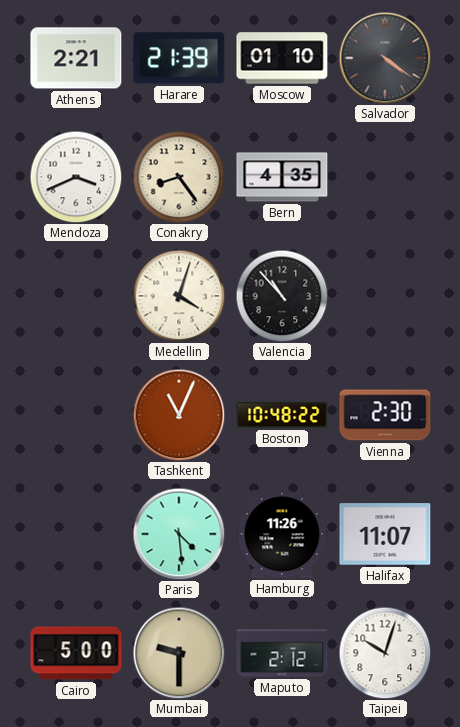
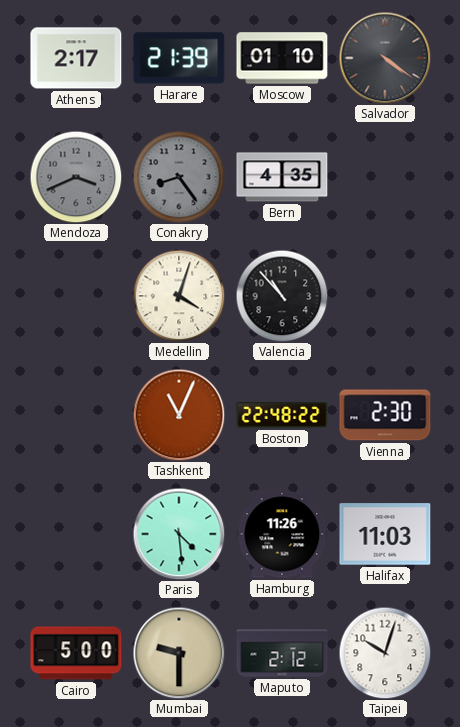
Athens: 2:21 -> 2:17 (76, 58)
Mendoza dial: white -> grey (76, 177)
Conakry dial: cream -> grey (179, 177)
Boston: 10:48 -> 22:48 (282, 416)
Halifax: 11:07 -> 11:03 (385, 534)
